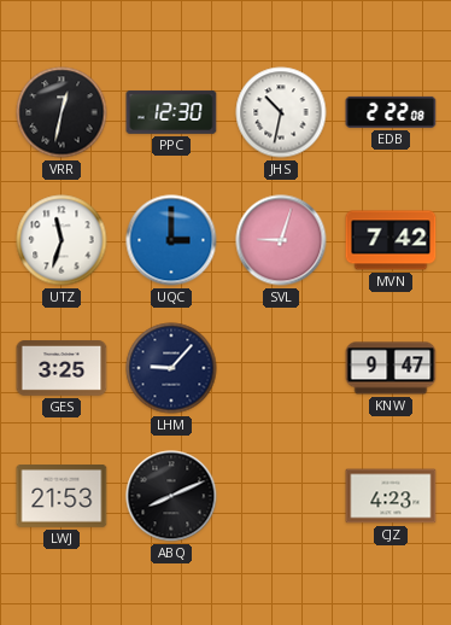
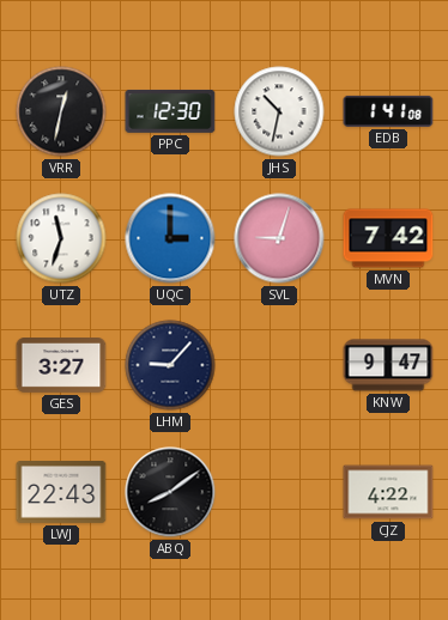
EDB: 2:22 -> 1:41 (388, 111)
GES: 3:25 -> 3:27 (61, 366)
LWJ: 21:53 -> 22:43 (61, 493)
ABQ: 8:11 -> 8:09 (170, 492)
CJZ: 4:23 -> 4:22 (388, 492)
